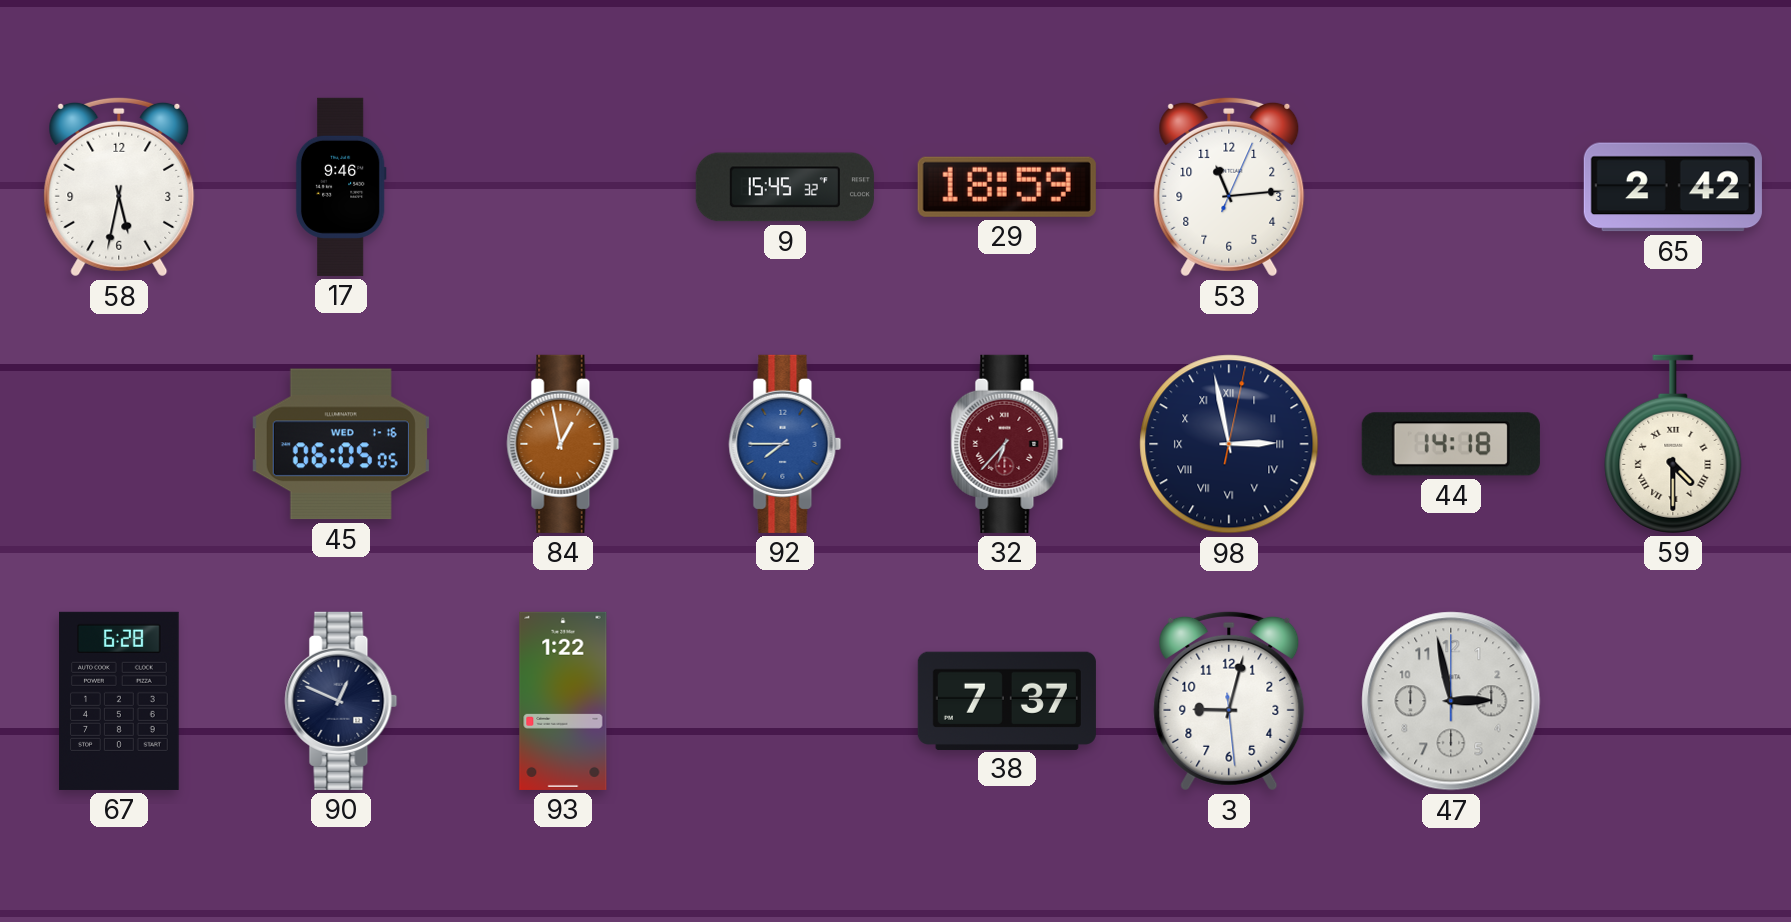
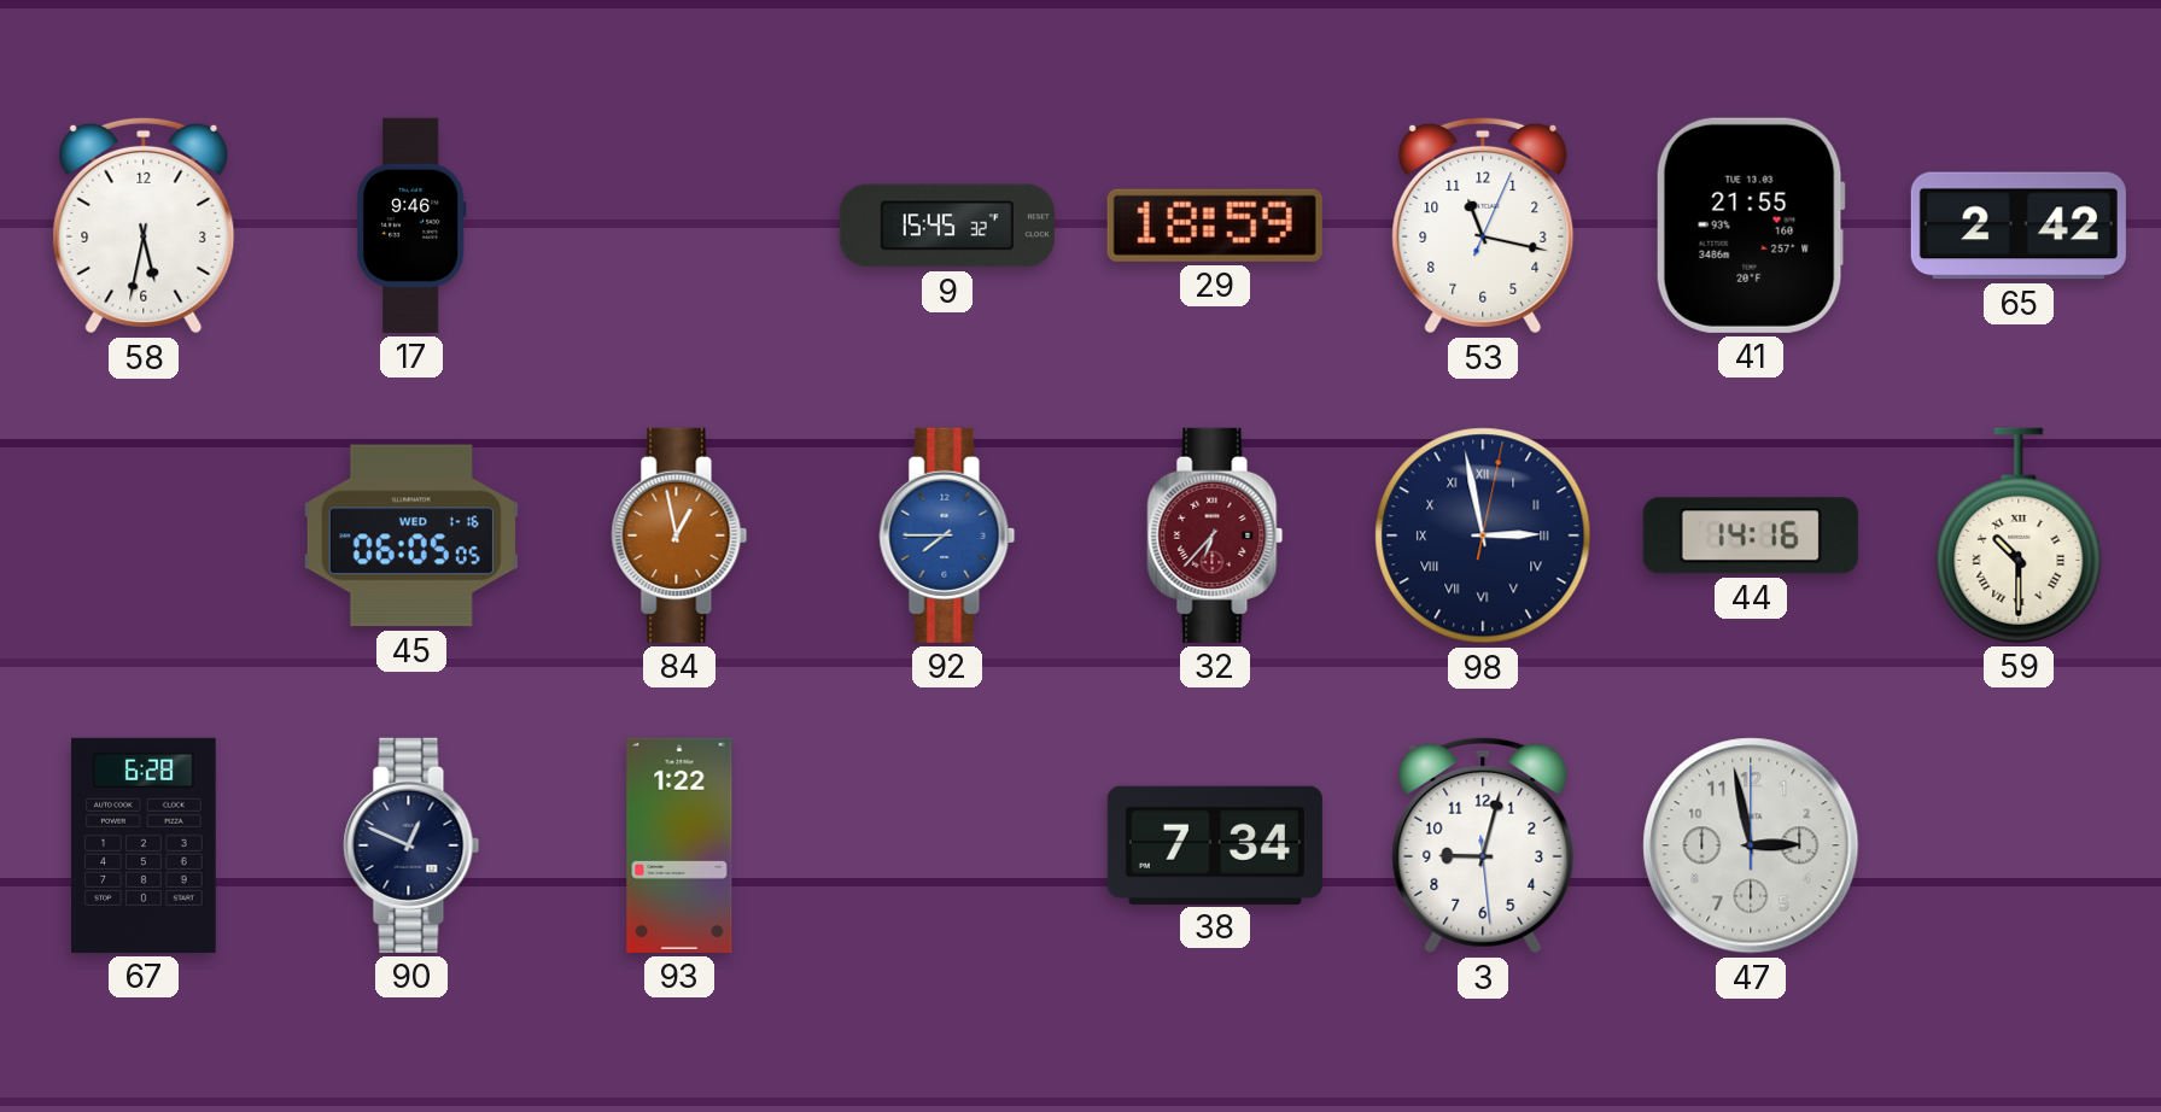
53: 11:14 -> 11:17 (1483, 226)
41: none -> 21:55 (1751, 226)
44: 14:18 -> 14:16 (1751, 535)
59: 4:30 -> 10:30 (2019, 535)
38: 7:37 -> 7:34 (1215, 844)
